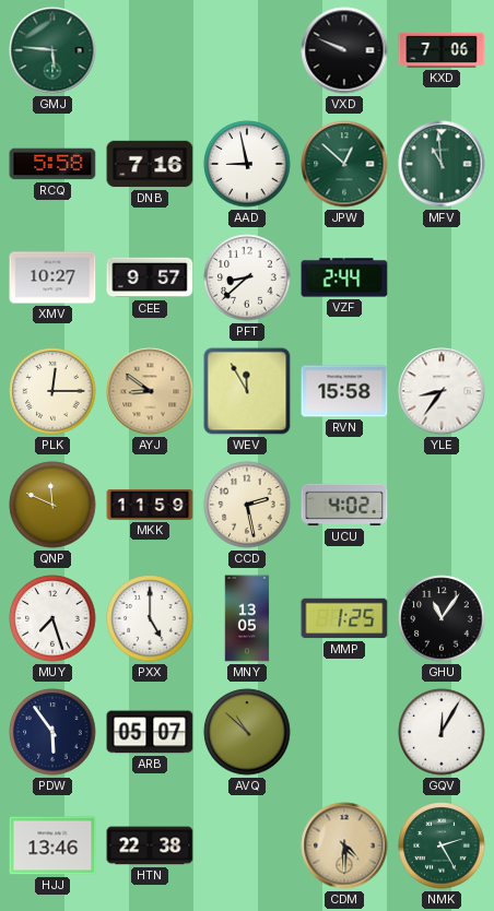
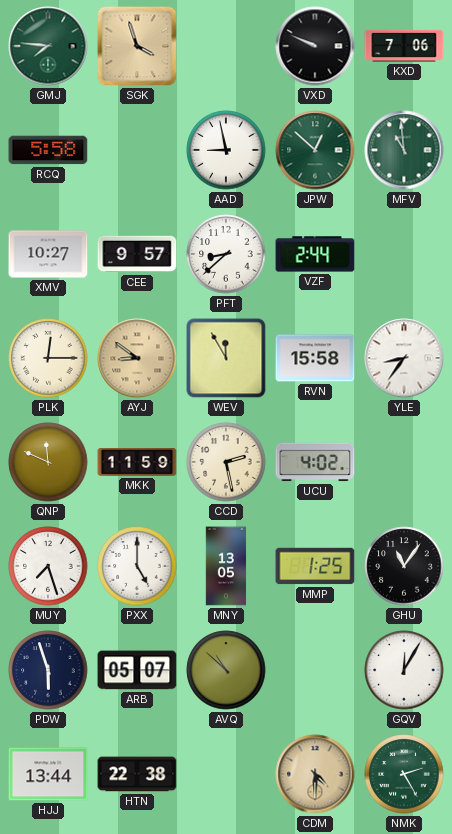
GMJ: 5:46 -> 7:46 (48, 46)
SGK: none -> 3:57 (137, 46)
DNB: 7:16 -> none (150, 164)
PDW: 5:54 -> 5:57 (48, 670)
HJJ: 13:46 -> 13:44 (48, 774)
